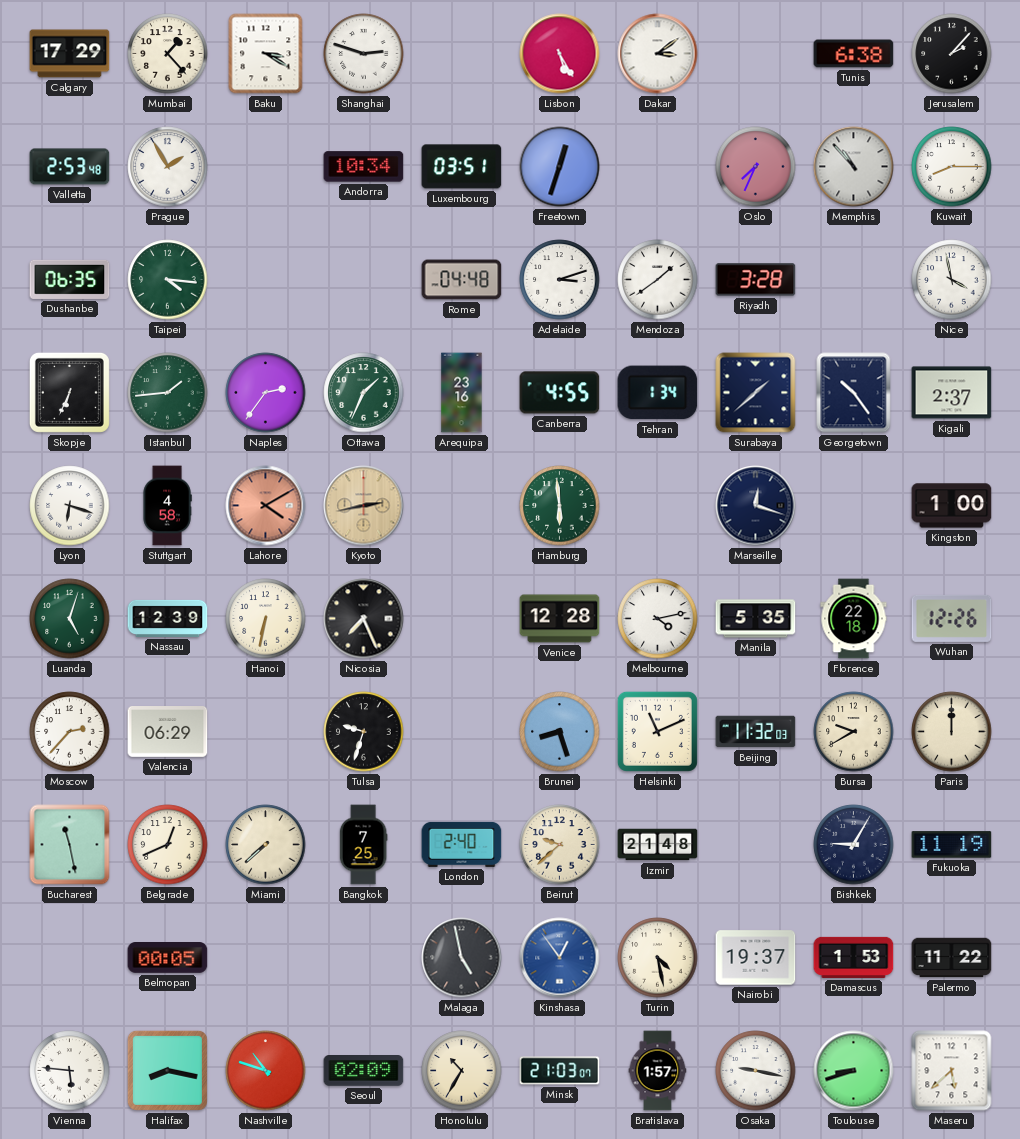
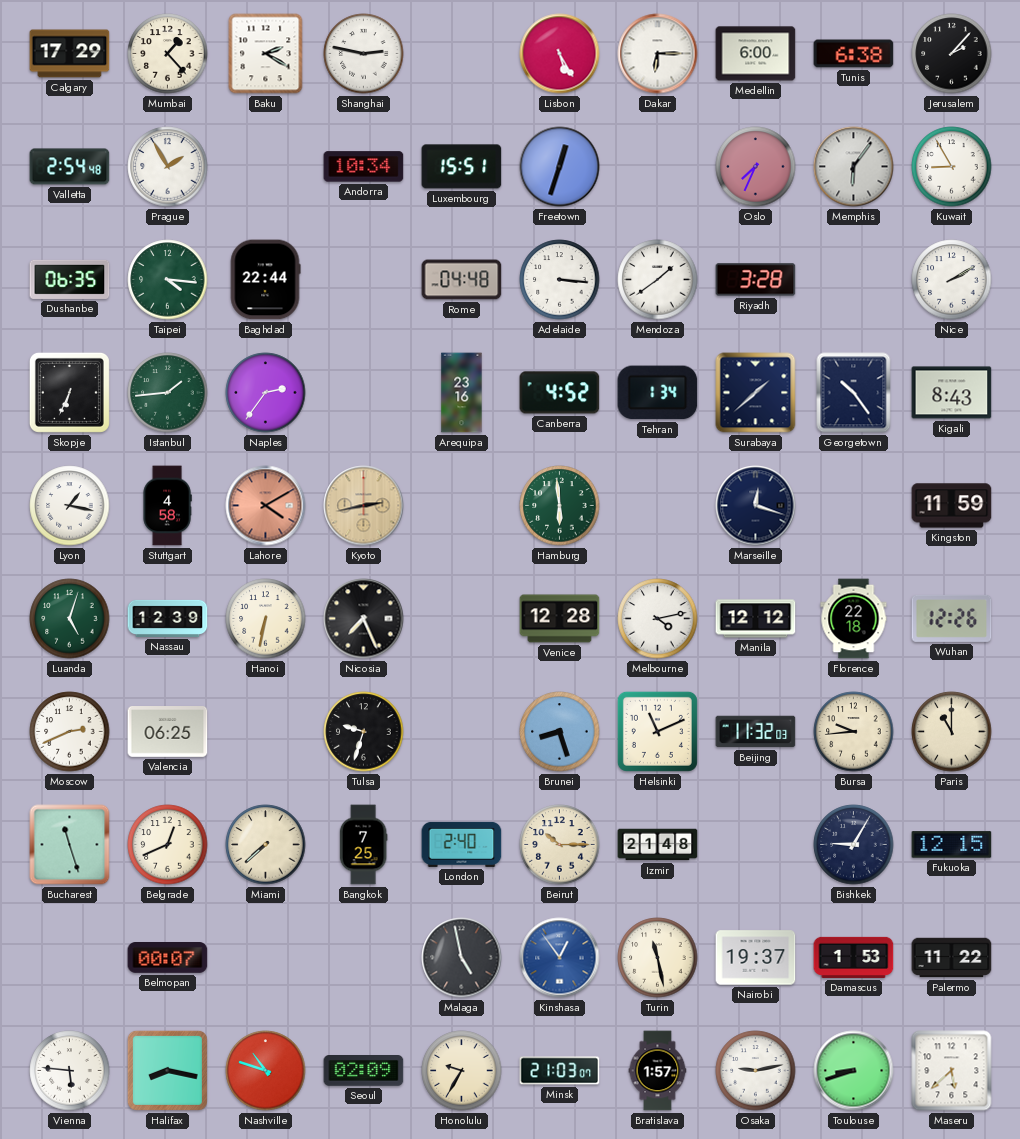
Baku: 3:20 -> 2:20 (266, 54)
Shanghai: 2:48 -> 2:47 (364, 54)
Dakar: 3:09 -> 6:15 (658, 54)
Medellin: none -> 6:00 (756, 54)
Valletta: 2:53 -> 2:54 (70, 167)
Luxembourg: 03:51 -> 15:51 (462, 167)
Memphis: 10:53 -> 6:06 (854, 167)
Kuwait: 8:15 -> 8:55 (952, 167)
Baghdad: none -> 22:44 (265, 280)
Adelaide: 3:12 -> 3:16 (560, 280)
Nice: 3:58 -> 2:10 (952, 280)
Ottawa: 1:34 -> none (364, 393)
Canberra: 4:55 -> 4:52 (560, 393)
Kigali: 2:37 -> 8:43 (952, 393)
Lyon: 6:18 -> 1:17 (70, 506)
Kingston: 1:00 -> 11:59 (952, 506)
Manila: 5:35 -> 12:12 (756, 619)
Moscow: 2:37 -> 2:41 (70, 732)
Valencia: 06:29 -> 06:25 (168, 732)
Bursa: 9:40 -> 9:44 (854, 732)
Paris: 12:00 -> 11:00 (952, 732)
Bucharest: 11:28 -> 11:27 (70, 845)
Beirut: 9:38 -> 10:15 (560, 845)
Fukuoka: 11:19 -> 12:15 (952, 845)
Belmopan: 00:05 -> 00:07 (168, 958)
Turin: 4:28 -> 11:28 (658, 958)
Honolulu: 10:35 -> 9:35 (462, 1071)
Osaka: 9:17 -> 9:13 (756, 1071)
